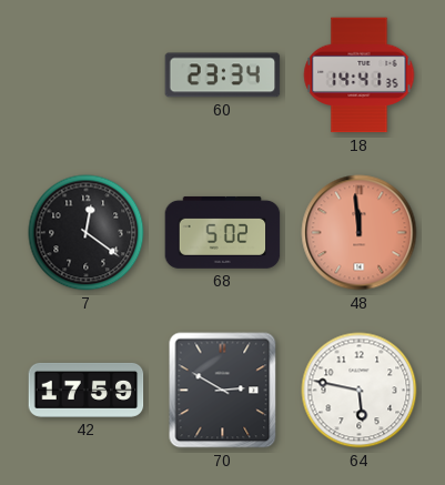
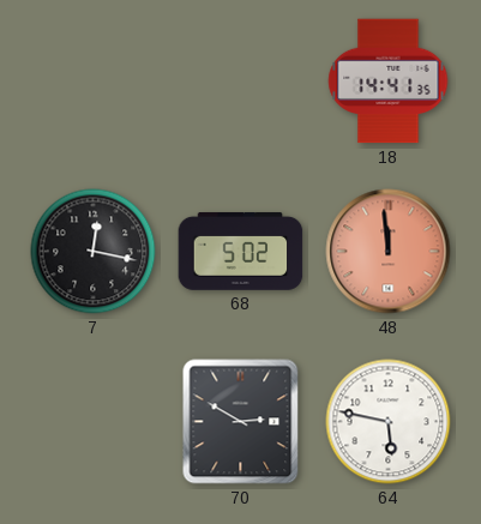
60: 23:34 -> none (223, 75)
7: 12:21 -> 12:17 (94, 252)
42: 17:59 -> none (87, 390)
